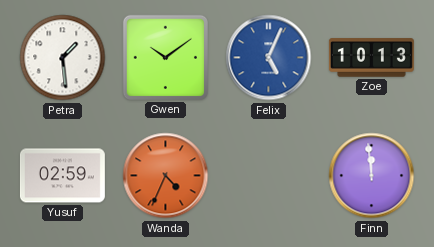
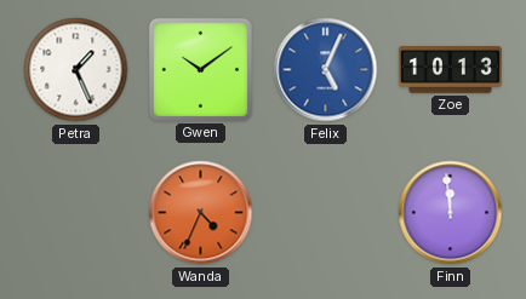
Petra: 1:29 -> 1:26 (76, 70)
Yusuf: 02:59 -> none (62, 176)
